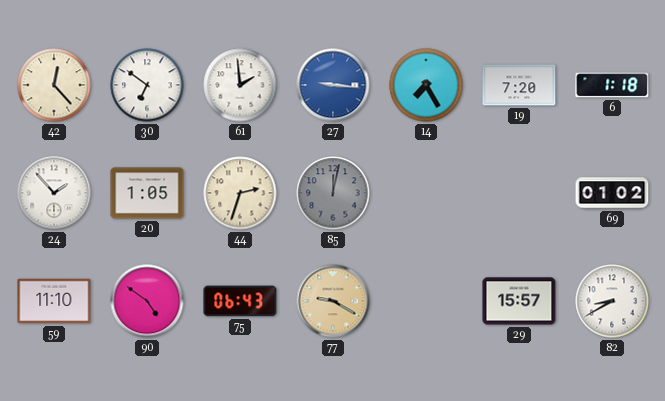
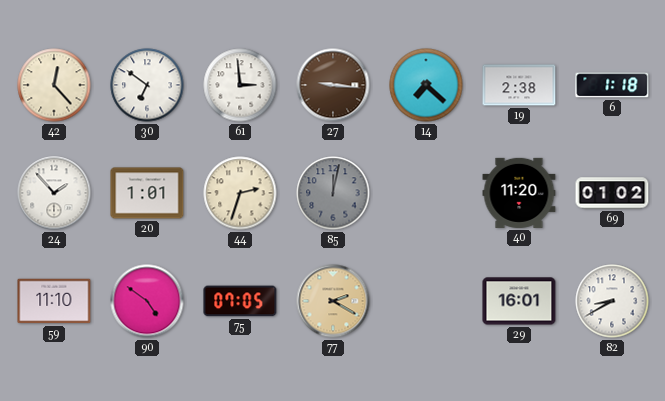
61: 1:59 -> 2:59 (240, 85)
27 dial: blue -> brown (333, 85)
14: 7:25 -> 7:22 (426, 85)
19: 7:20 -> 2:38 (519, 85)
20: 1:05 -> 1:01 (147, 193)
40: none -> 11:20 (519, 193)
75: 06:43 -> 07:05 (240, 301)
77: 9:20 -> 2:20 (333, 301)
29: 15:57 -> 16:01 (519, 301)
